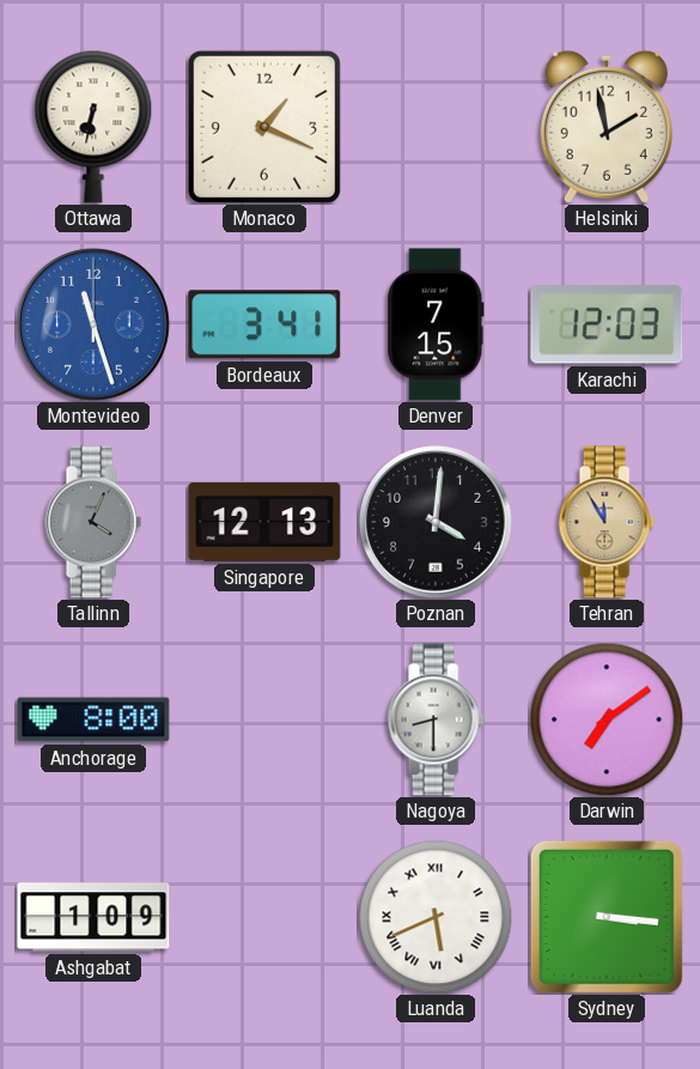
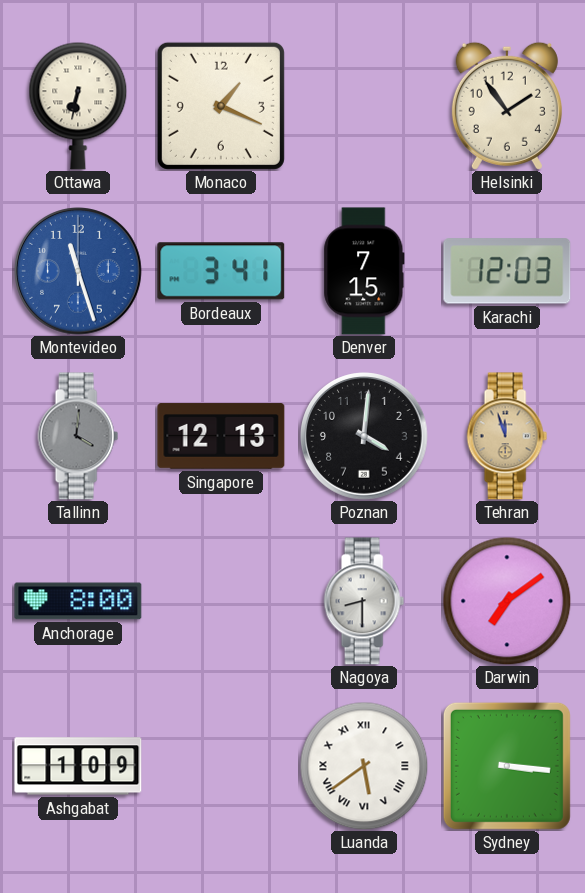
Helsinki: 1:58 -> 1:54 (507, 106)
Tallinn: 4:04 -> 4:01 (78, 436)
Tehran: 11:55 -> 11:57 (507, 436)
Luanda: 5:41 -> 5:39 (364, 766)
